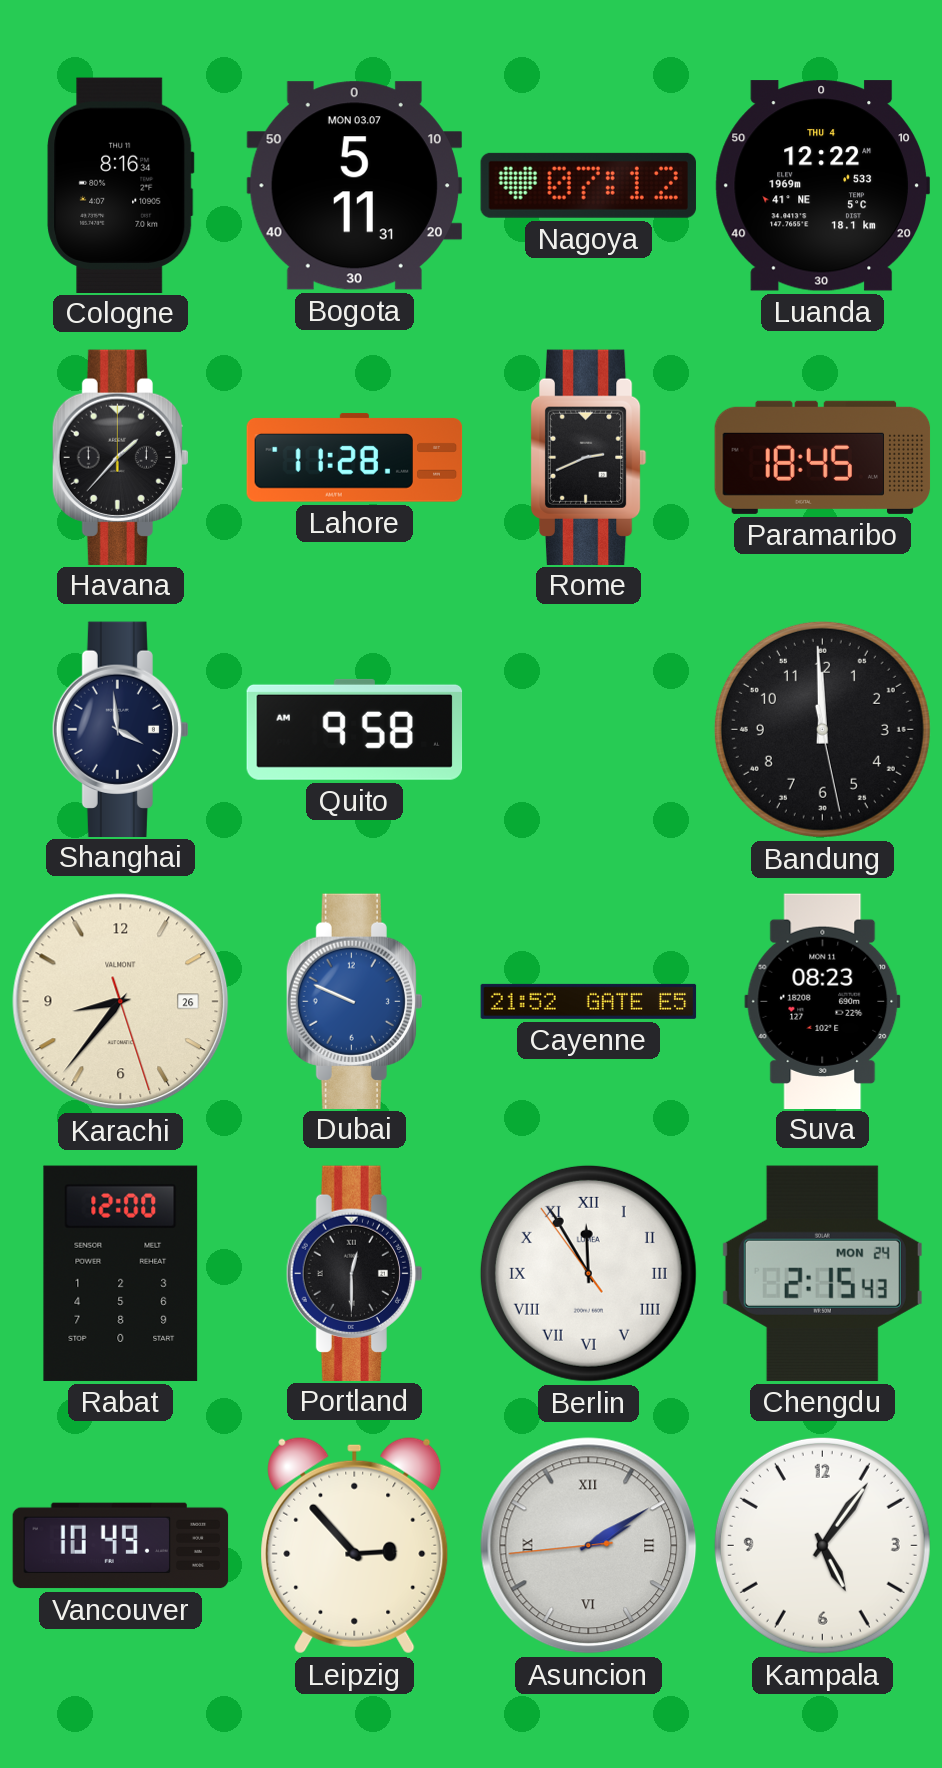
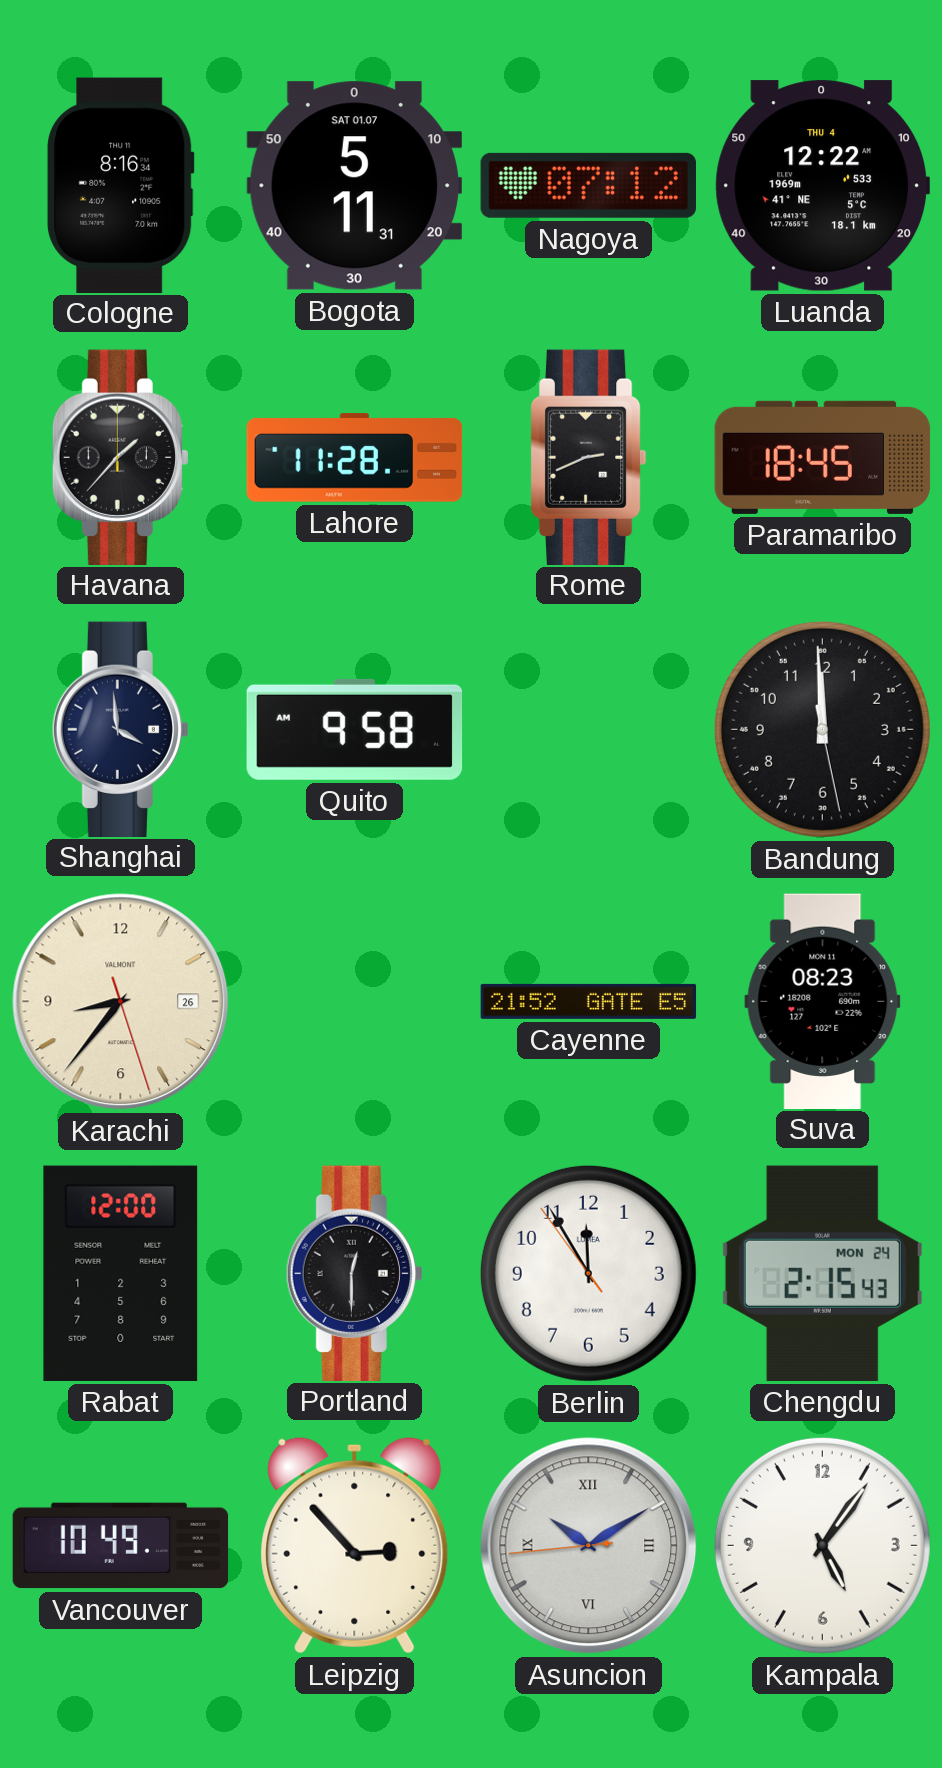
Bogota date: MON 03.07 -> SAT 01.07 (354, 186)
Dubai: 9:49 -> none (354, 1001)
Berlin numerals: Roman -> Arabic (588, 1273)
Asuncion: 2:09 -> 10:09 (589, 1546)
